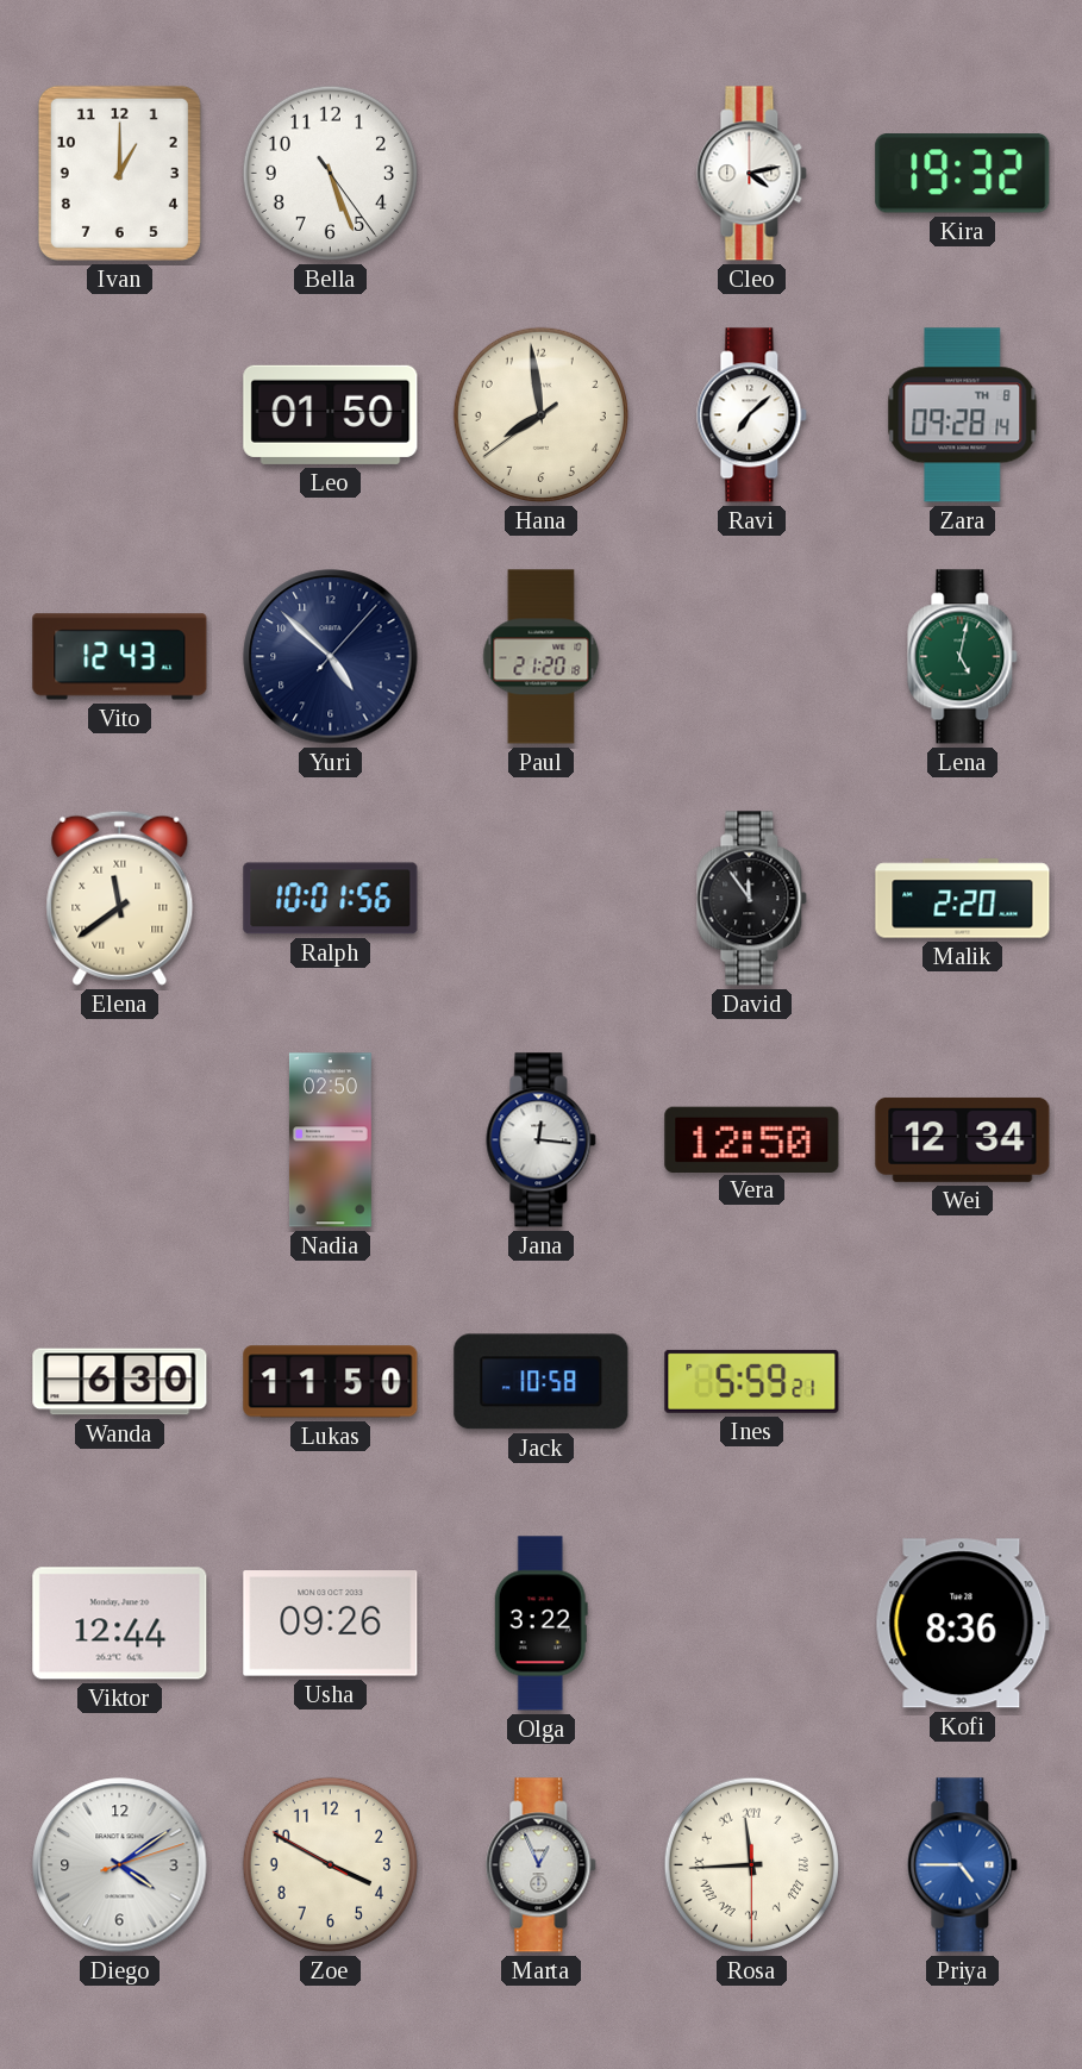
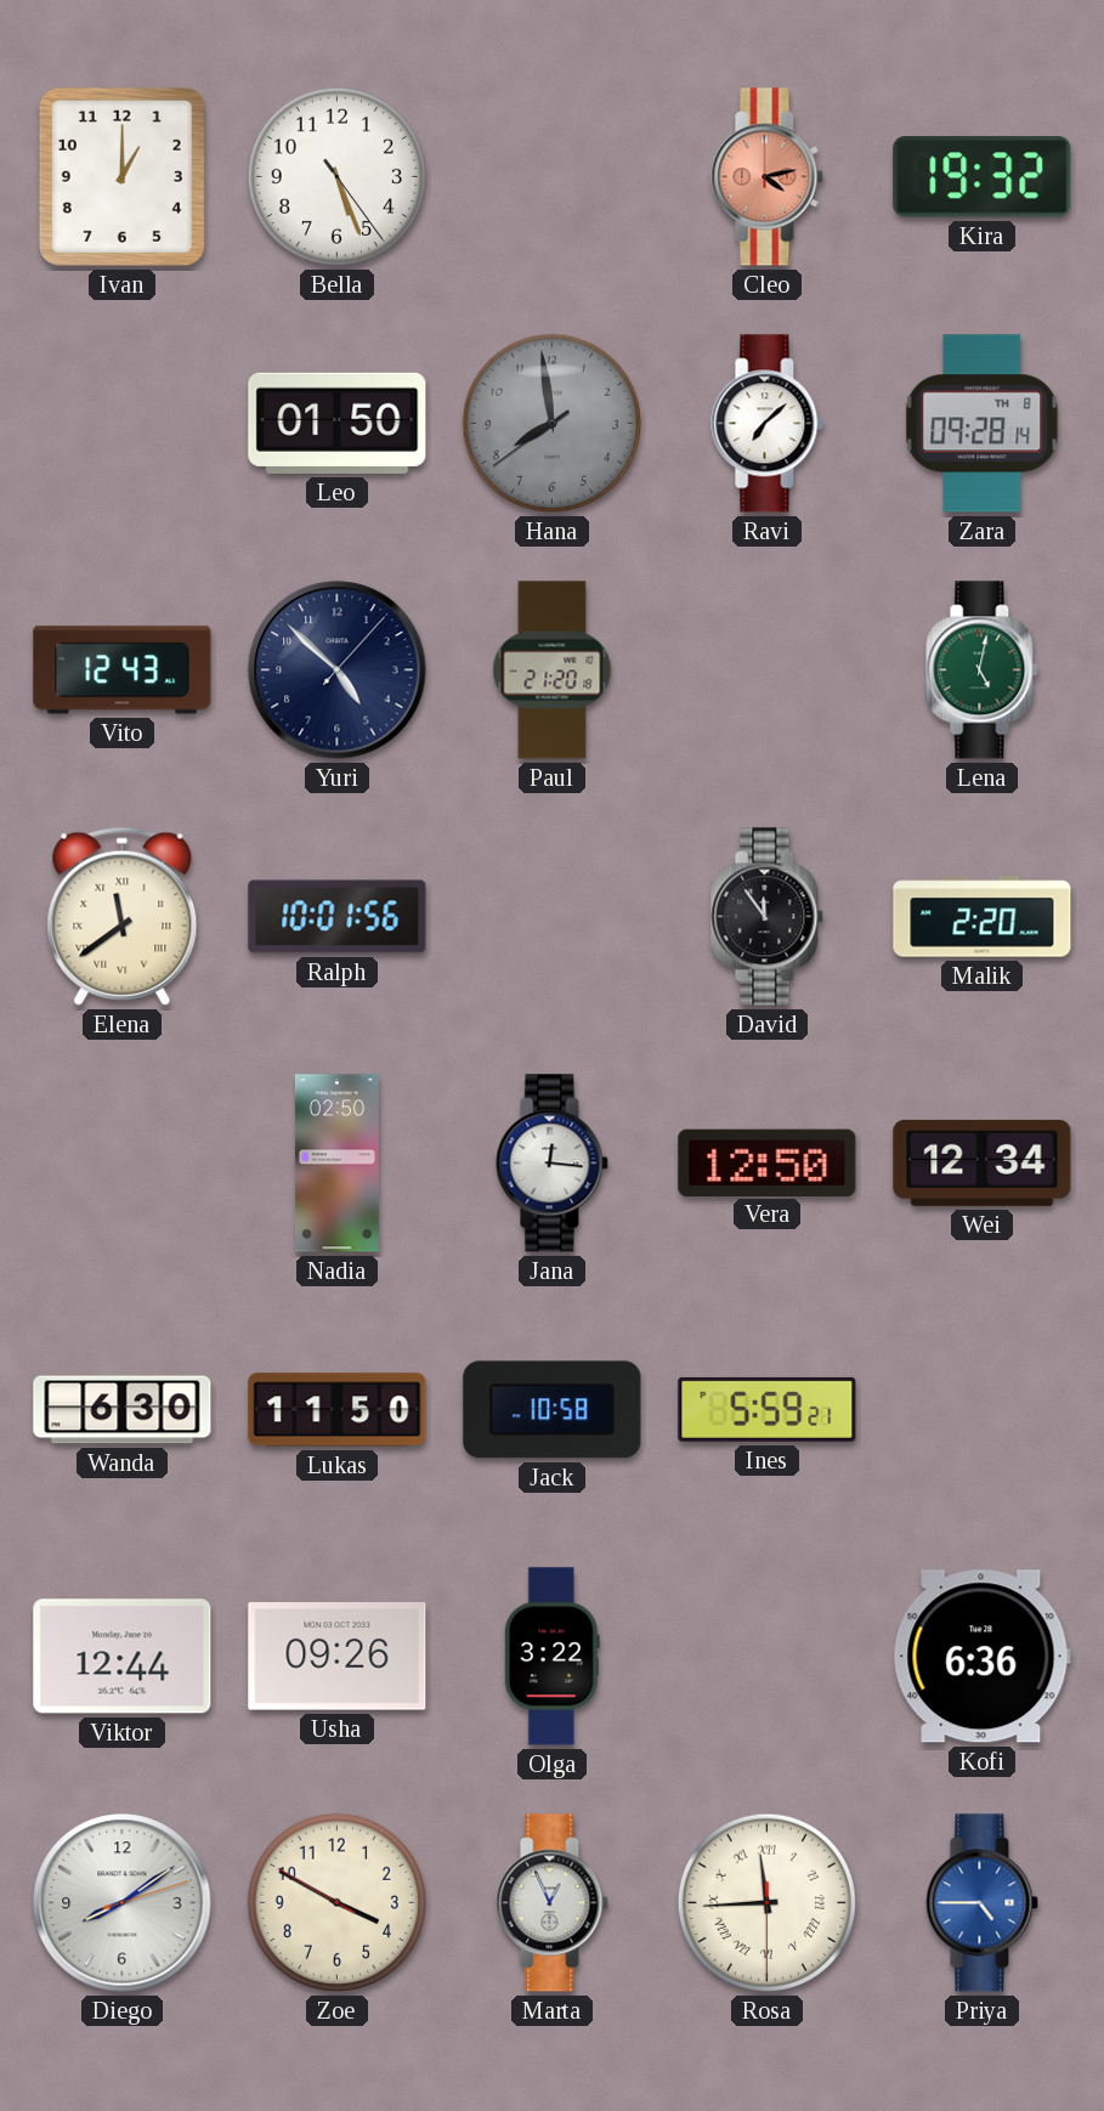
Cleo dial: white -> salmon (768, 177)
Hana dial: cream -> grey (551, 423)
Kofi: 8:36 -> 6:36 (981, 1657)
Diego: 4:09 -> 8:09 (123, 1903)
